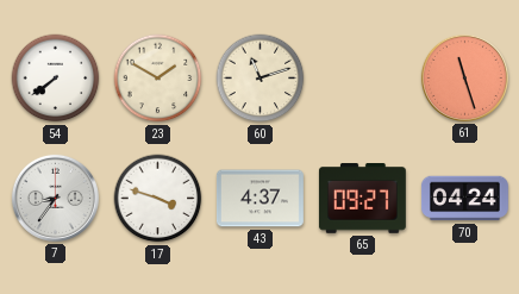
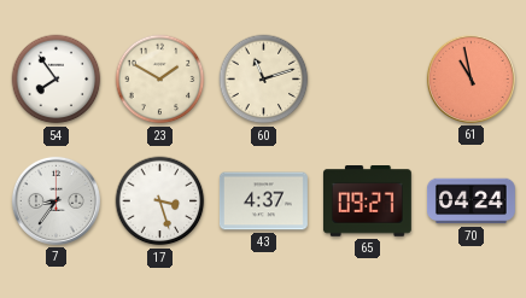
54: 7:39 -> 7:54 (57, 80)
61: 11:27 -> 10:58 (471, 78)
17: 3:48 -> 3:27 (160, 201)
